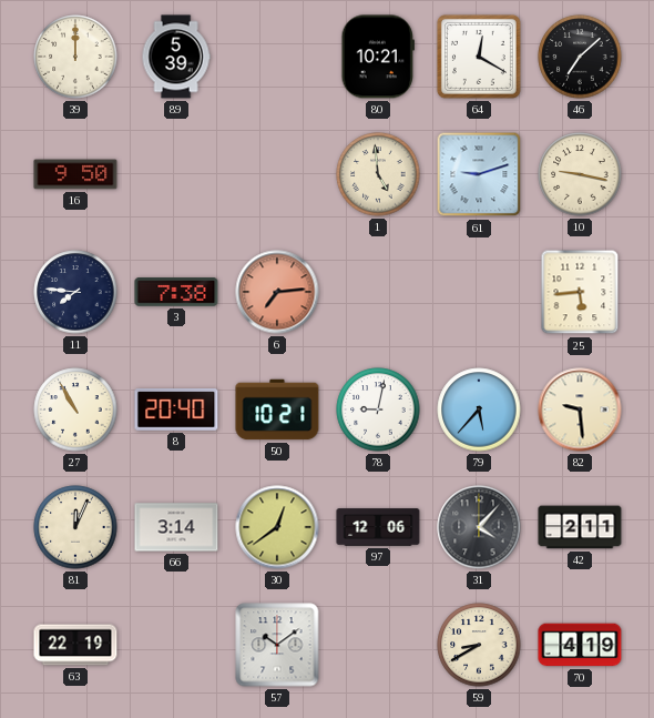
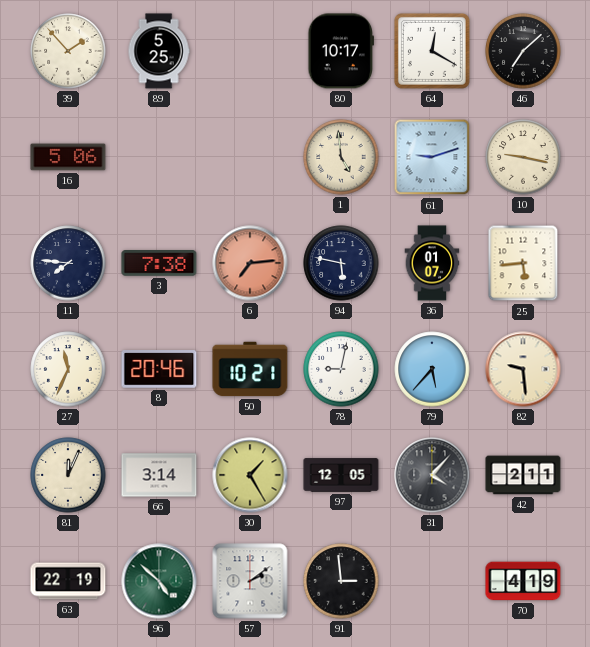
39: 12:00 -> 1:53 (68, 51)
89: 5:39 -> 5:25 (159, 51)
80: 10:21 -> 10:17 (340, 51)
16: 9:50 -> 5:06 (68, 157)
94: none -> 5:47 (341, 263)
36: none -> 01:07 (432, 263)
27: 10:55 -> 11:34 (68, 369)
8: 20:40 -> 20:46 (159, 369)
30: 12:39 -> 1:25 (250, 475)
97: 12:06 -> 12:05 (341, 475)
96: none -> 4:52 (159, 581)
57: 10:09 -> 2:09 (250, 581)
91: none -> 2:59 (341, 581)
59: 8:40 -> none (479, 645)
